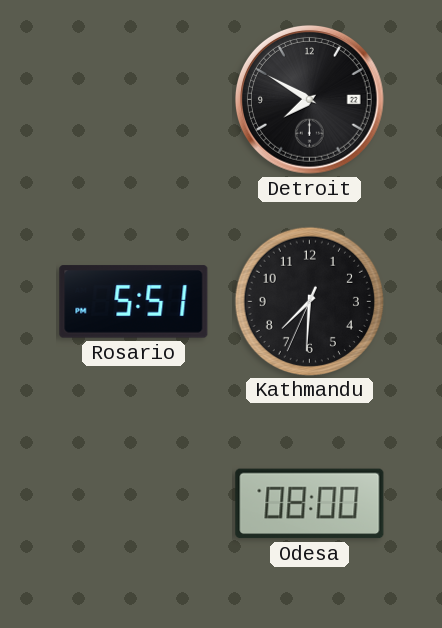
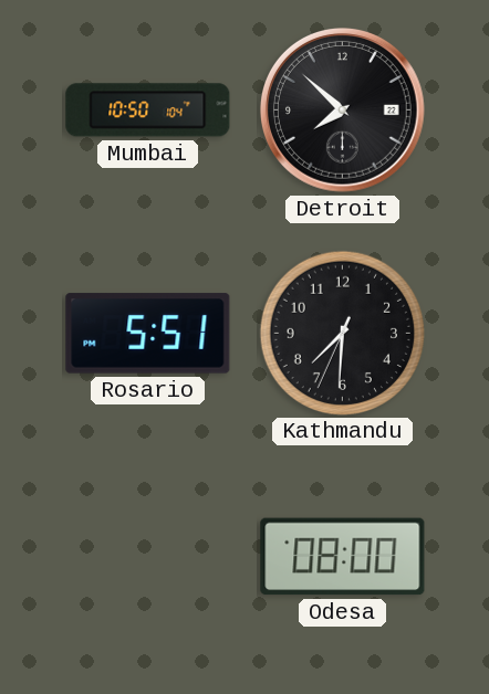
Mumbai: none -> 10:50 (148, 111)
Detroit: 7:50 -> 7:52 (343, 111)
